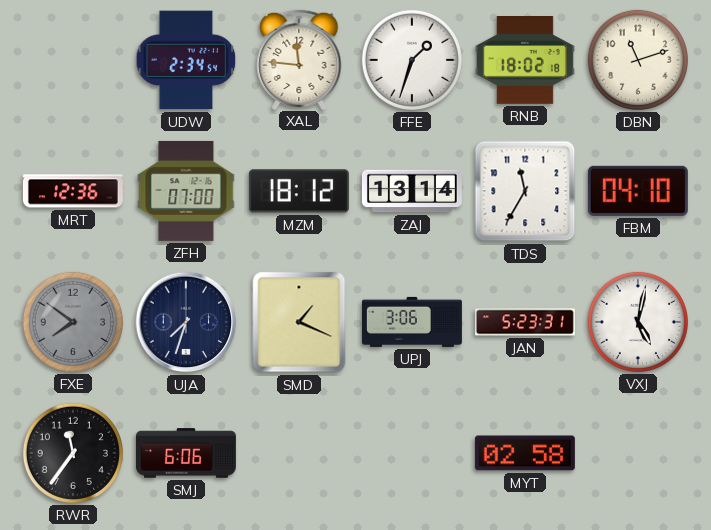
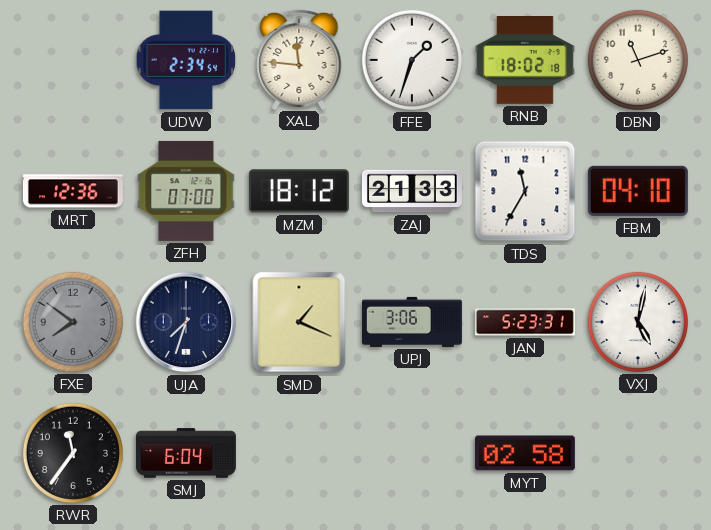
ZAJ: 13:14 -> 21:33 (412, 191)
SMJ: 6:06 -> 6:04 (186, 453)
